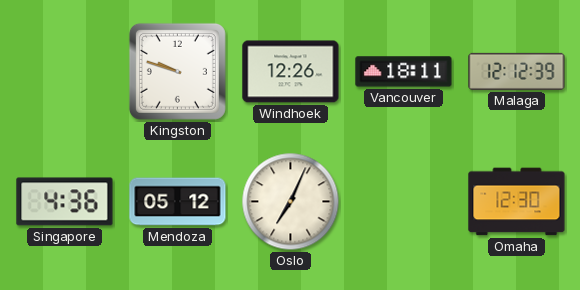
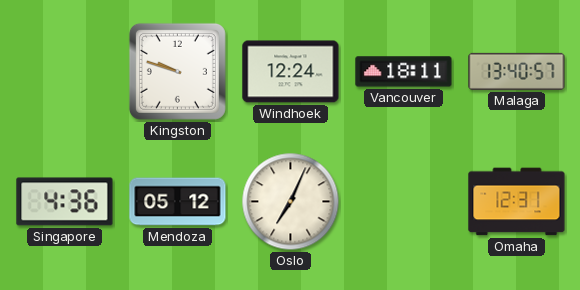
Windhoek: 12:26 -> 12:24 (291, 72)
Malaga: 12:12 -> 13:40 (517, 71)
Omaha: 12:30 -> 12:31 (517, 202)
